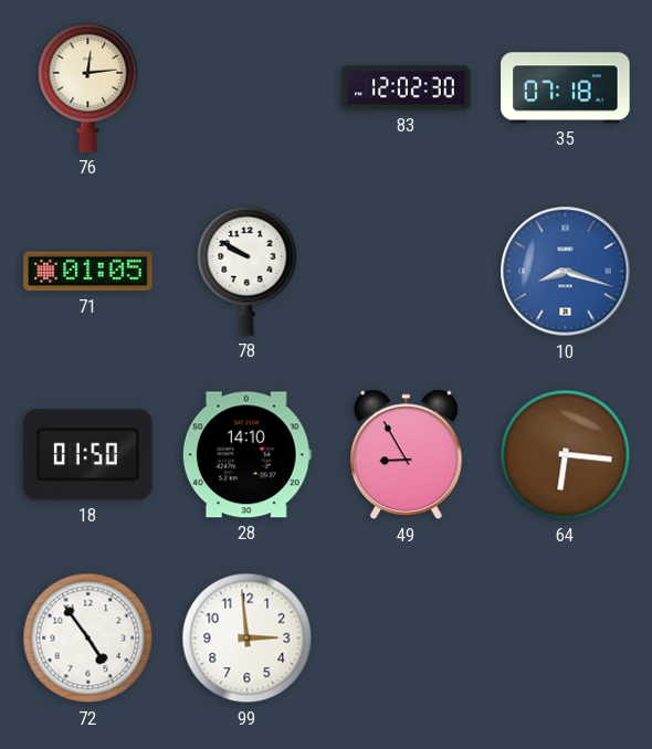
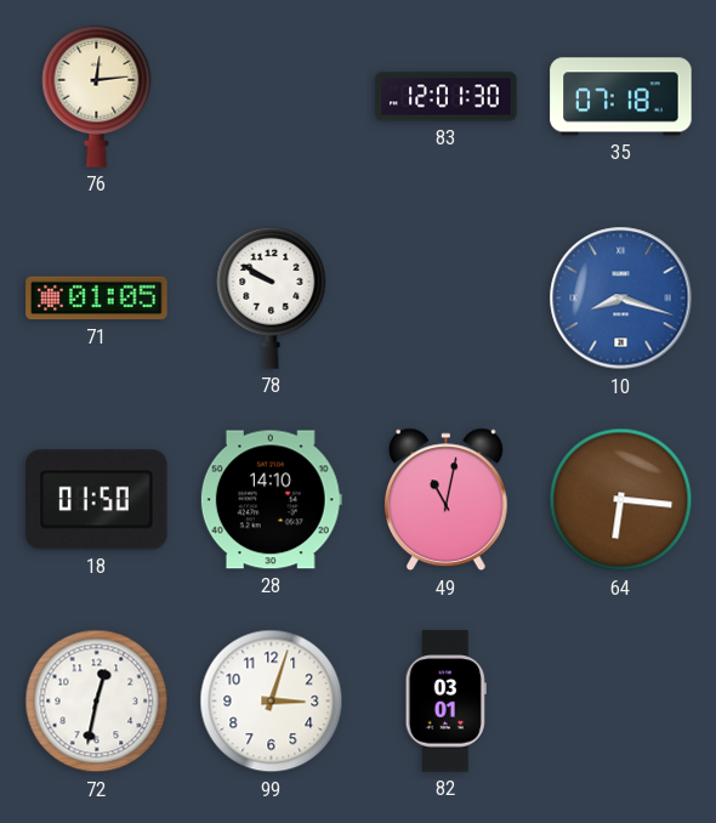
83: 12:02 -> 12:01 (447, 97)
49: 8:55 -> 11:02 (445, 500)
72: 4:54 -> 12:32 (97, 702)
99: 2:59 -> 3:03 (272, 702)
82: none -> 03:01 (445, 702)
